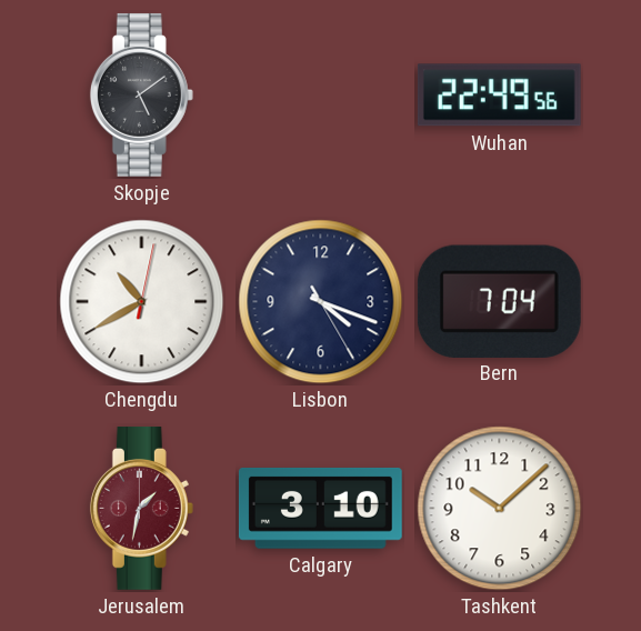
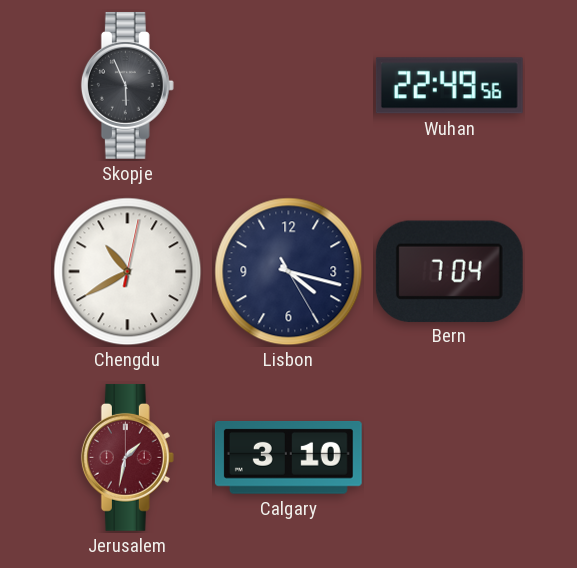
Skopje: 5:09 -> 5:56 (127, 85)
Lisbon: 4:18 -> 4:17 (289, 272)
Tashkent: 10:08 -> none (500, 509)
